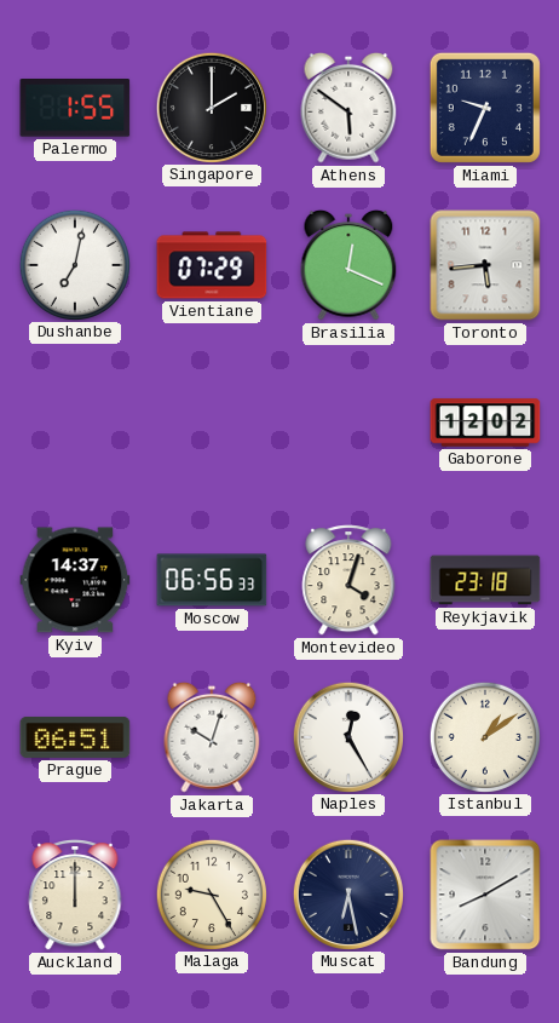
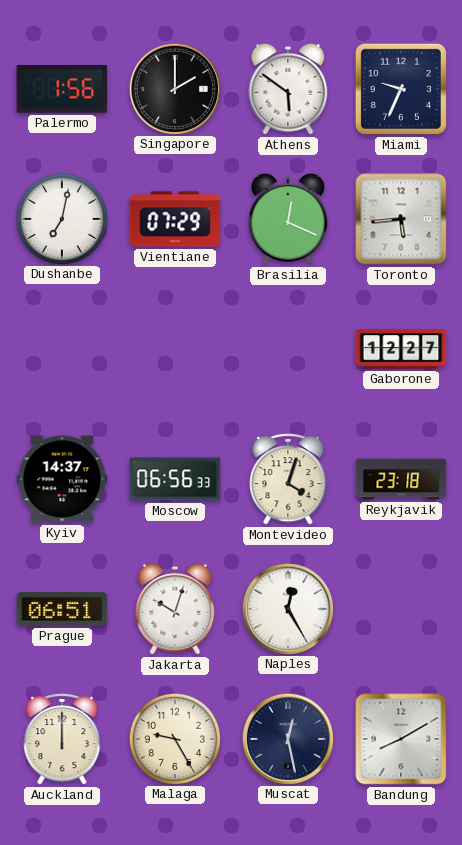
Palermo: 1:55 -> 1:56 (62, 90)
Gaborone: 12:02 -> 12:27 (401, 349)
Istanbul: 1:09 -> none (484, 736)
Muscat: 6:28 -> 12:28 (287, 738)
